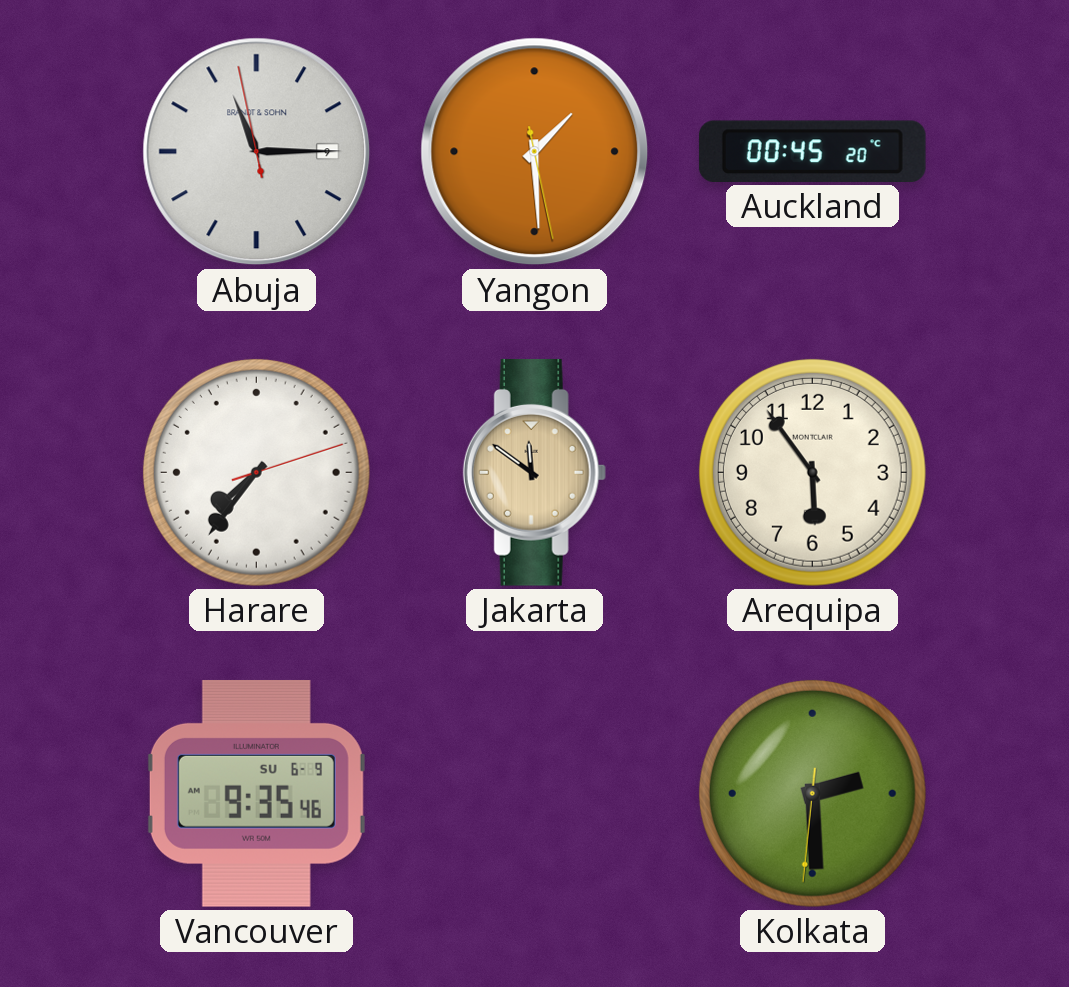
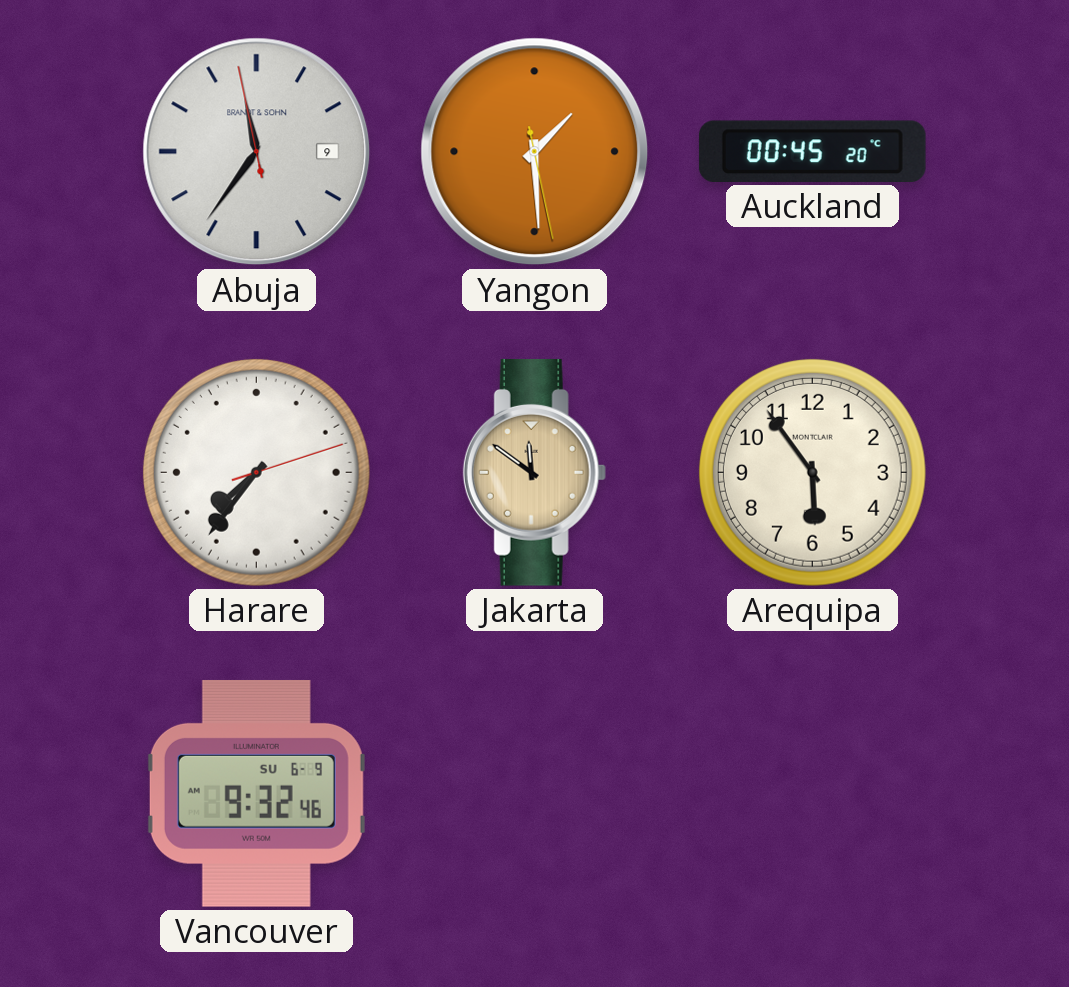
Abuja: 11:14 -> 11:35 (257, 152)
Vancouver: 9:35 -> 9:32 (256, 793)
Kolkata: 2:29 -> none (812, 793)
